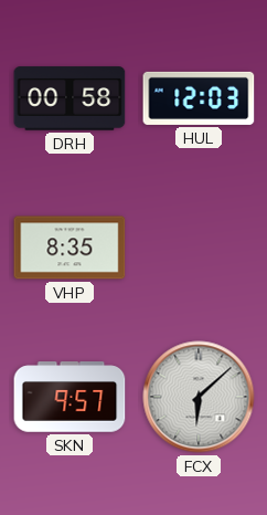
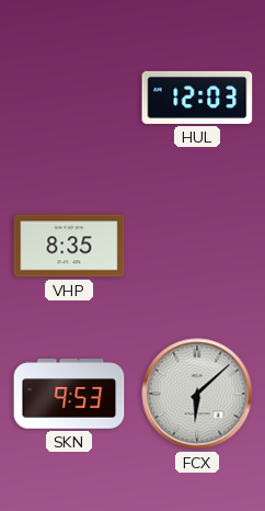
DRH: 00:58 -> none (70, 98)
SKN: 9:57 -> 9:53 (69, 394)
